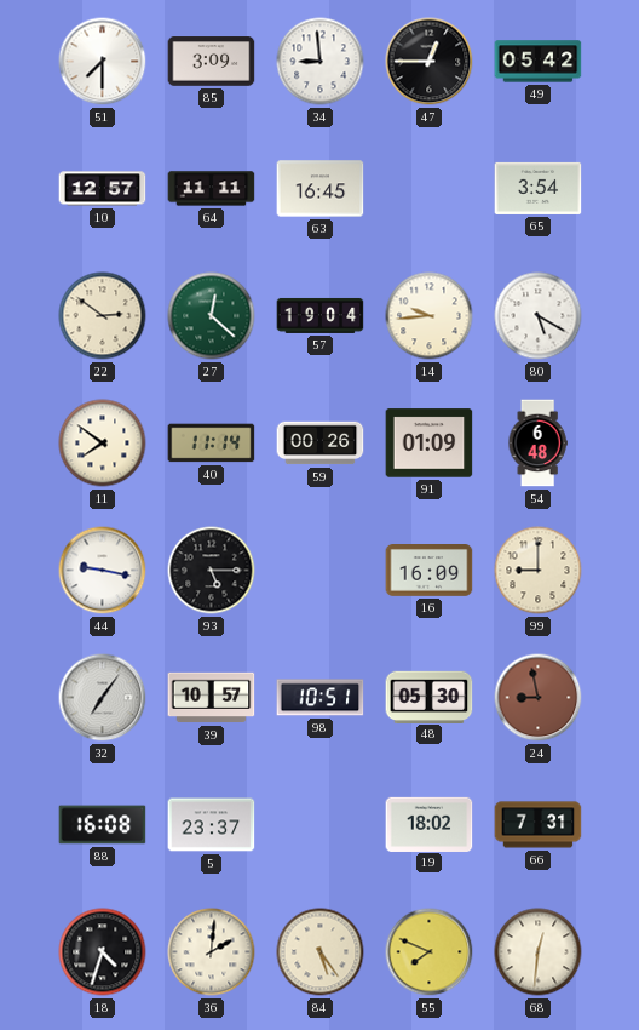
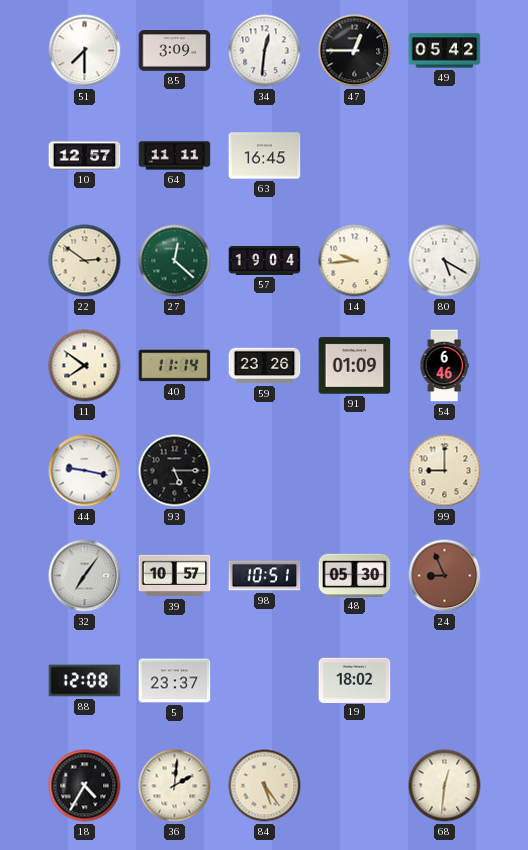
34: 8:59 -> 12:31 (265, 51)
65: 3:54 -> none (539, 188)
59: 00:26 -> 23:26 (265, 366)
54: 6:48 -> 6:46 (444, 366)
16: 16:09 -> none (430, 571)
24: 8:58 -> 8:56 (445, 576)
88: 16:08 -> 12:08 (85, 681)
66: 7:31 -> none (539, 825)
18: 4:33 -> 4:35 (85, 786)
55: 7:49 -> none (430, 952)
